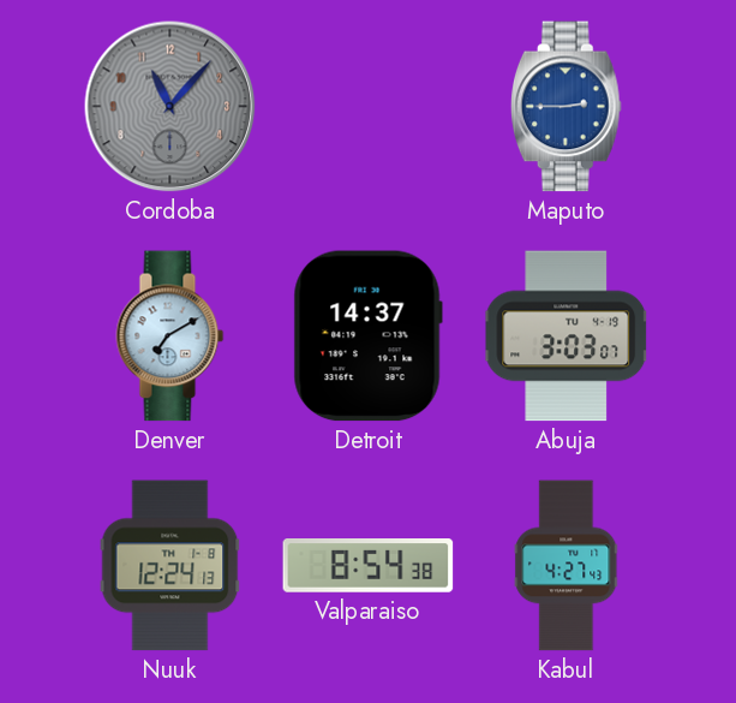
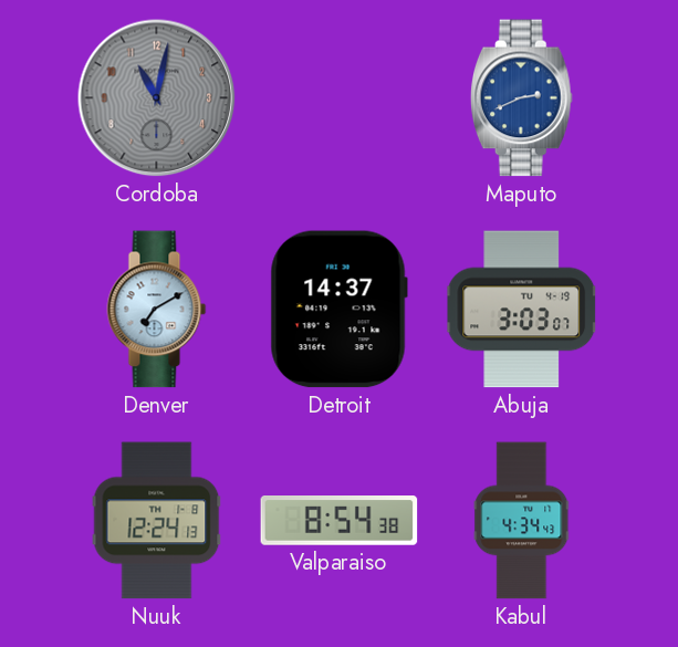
Cordoba: 11:07 -> 11:02 (157, 98)
Maputo: 2:45 -> 2:41 (521, 98)
Kabul: 4:27 -> 4:34 (522, 521)
